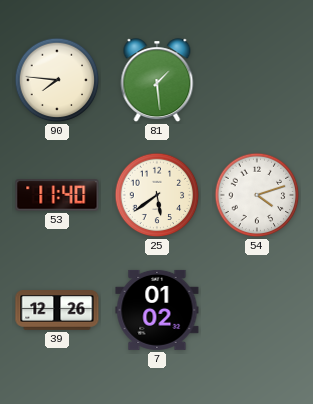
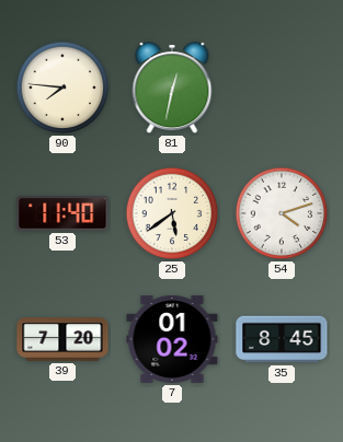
81: 1:29 -> 12:32 (172, 89)
39: 12:26 -> 7:20 (62, 340)
35: none -> 8:45 (282, 339)
